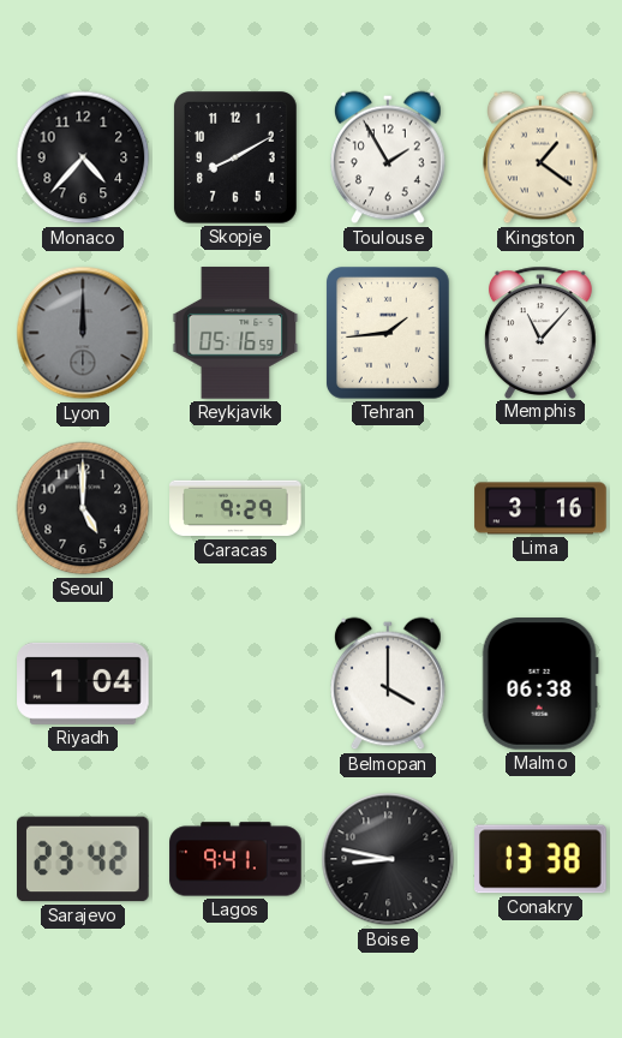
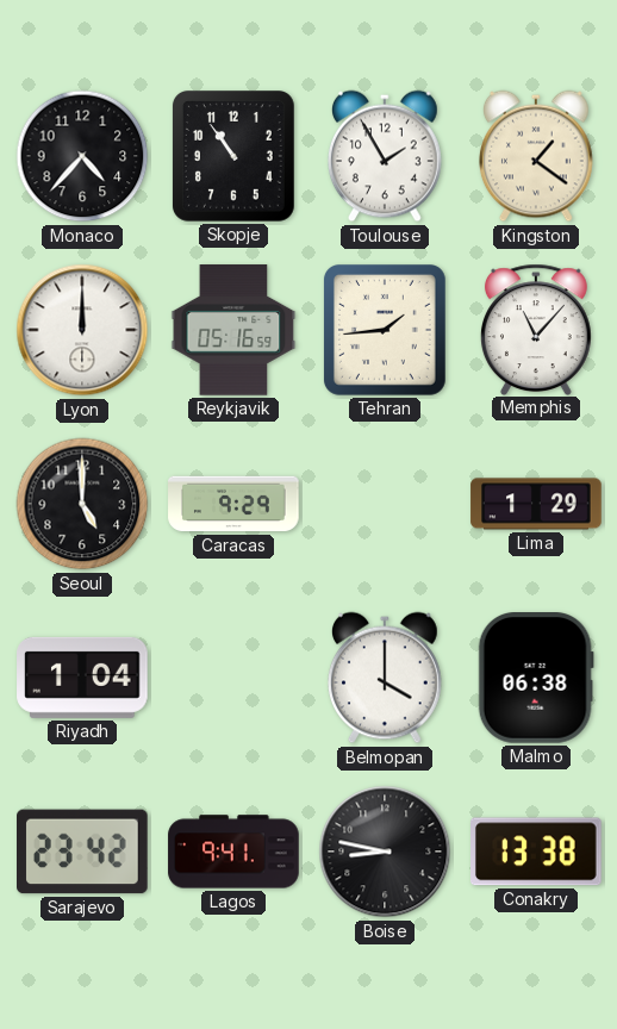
Skopje: 8:10 -> 10:54 (233, 157)
Lyon dial: grey -> white (82, 330)
Lima: 3:16 -> 1:29 (536, 504)
